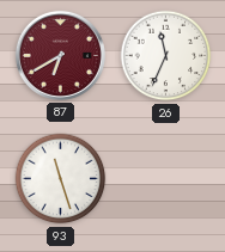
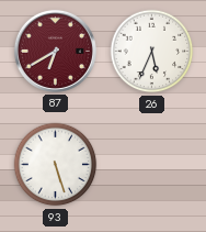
26: 11:34 -> 5:34 (152, 52)
93: 11:27 -> 5:27 (56, 165)
